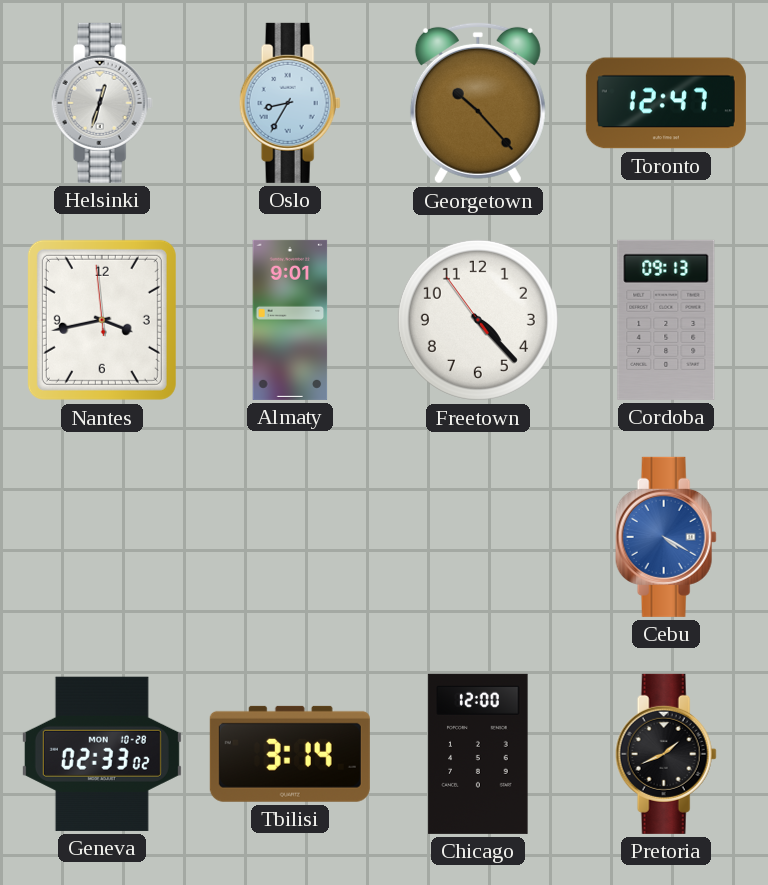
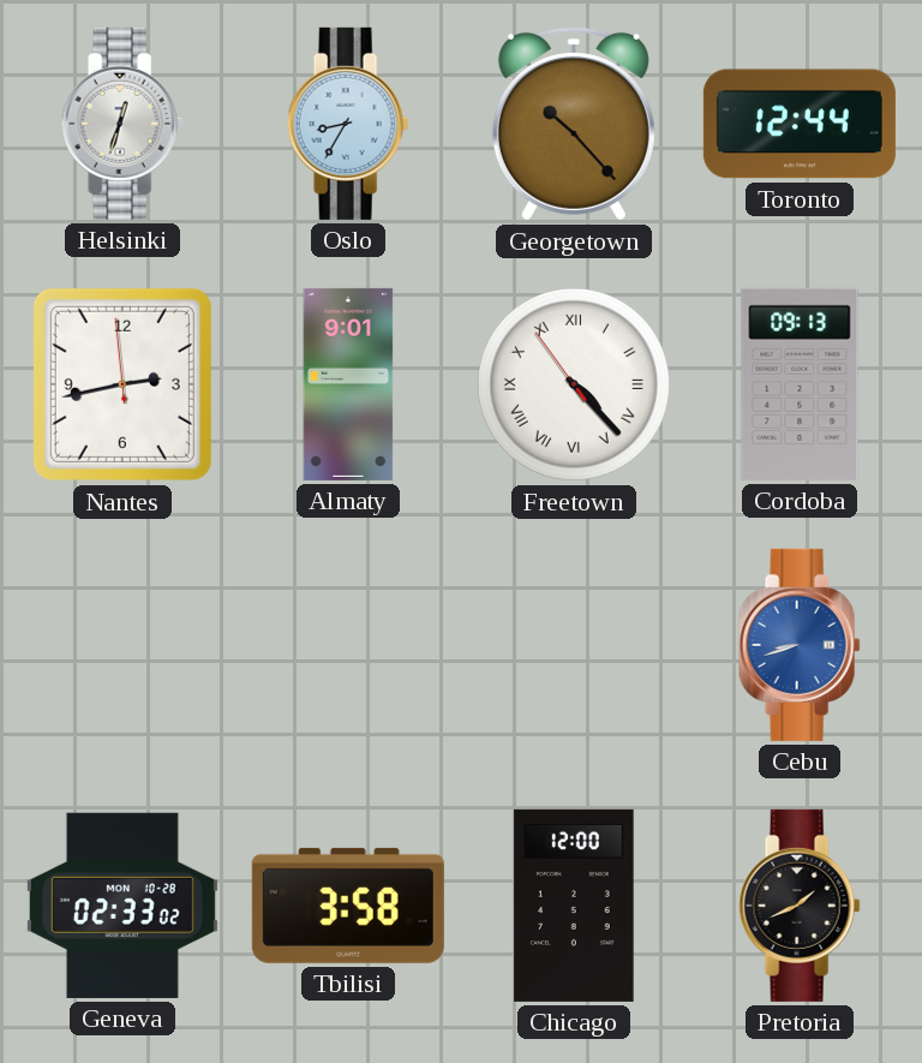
Toronto: 12:47 -> 12:44 (800, 124)
Nantes: 3:42 -> 2:42 (122, 384)
Freetown numerals: Arabic -> Roman (574, 384)
Cebu: 4:20 -> 8:42 (800, 645)
Tbilisi: 3:14 -> 3:58 (348, 906)
